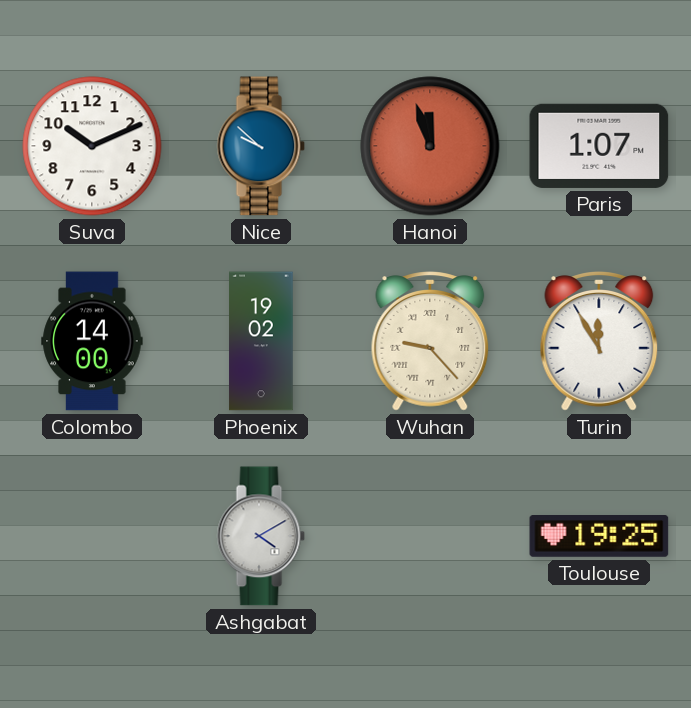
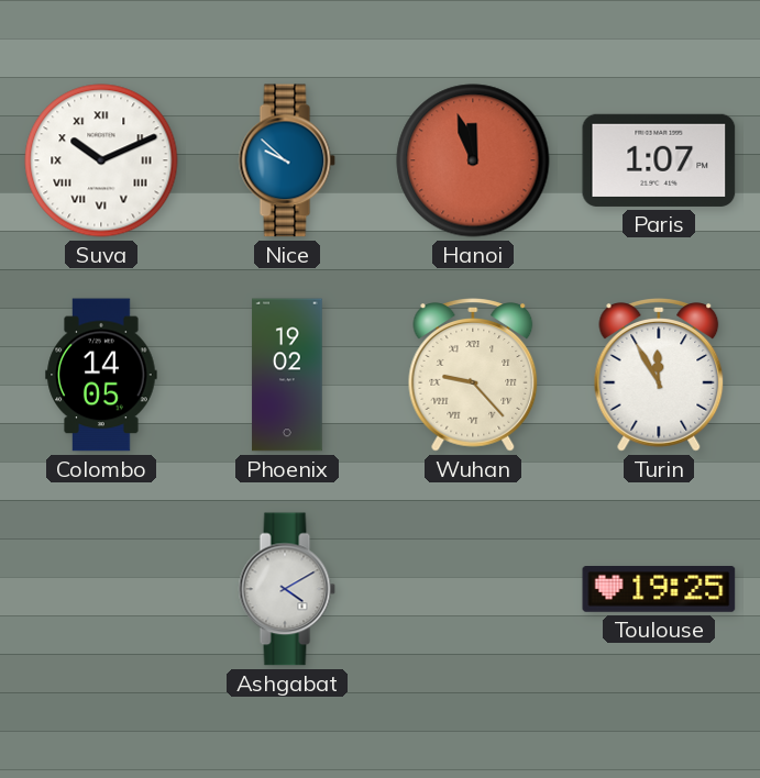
Suva numerals: Arabic -> Roman (101, 160)
Colombo: 14:00 -> 14:05 (101, 375)
